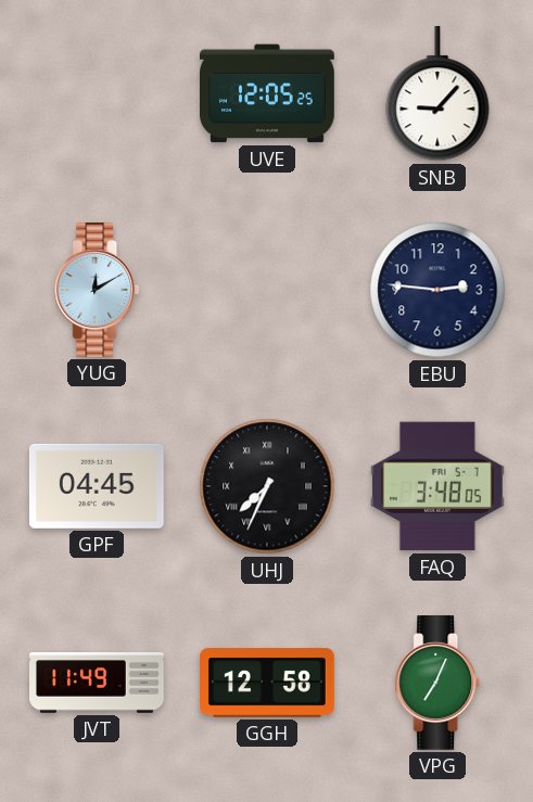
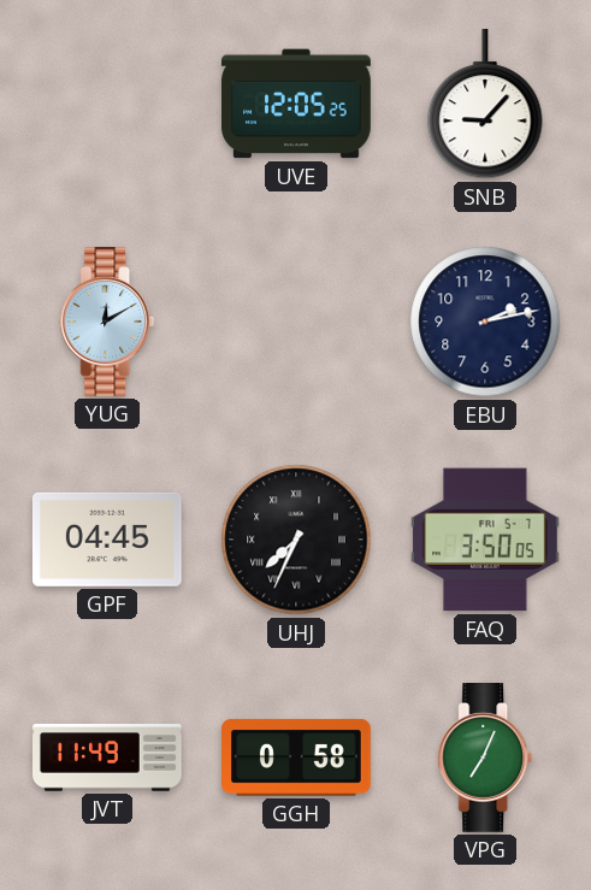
EBU: 2:46 -> 2:13 (485, 322)
FAQ: 3:48 -> 3:50 (486, 540)
GGH: 12:58 -> 0:58 (297, 758)
